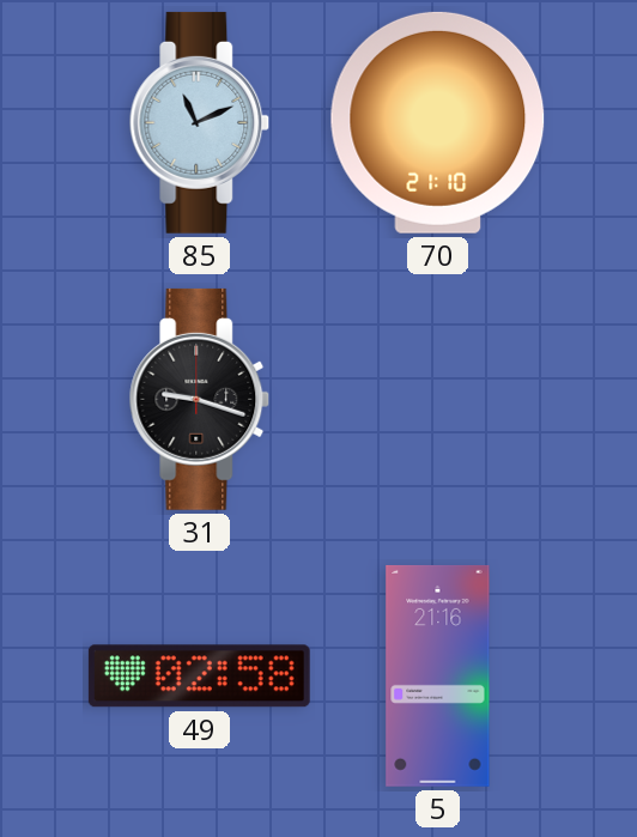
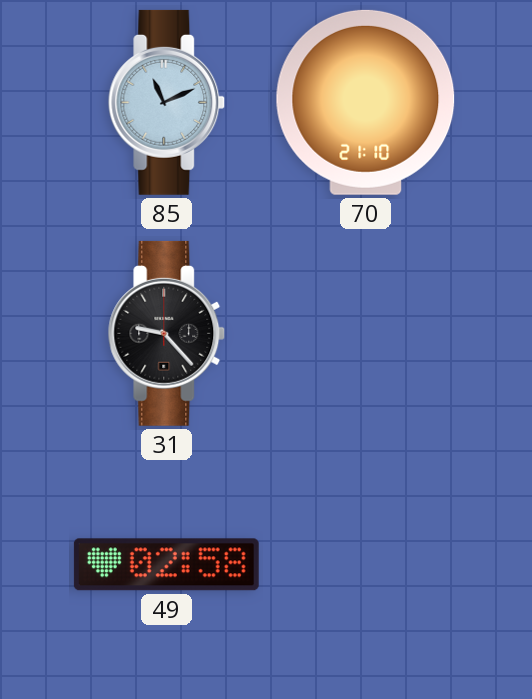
31: 9:18 -> 9:23 (167, 333)
5: 21:16 -> none (438, 675)
